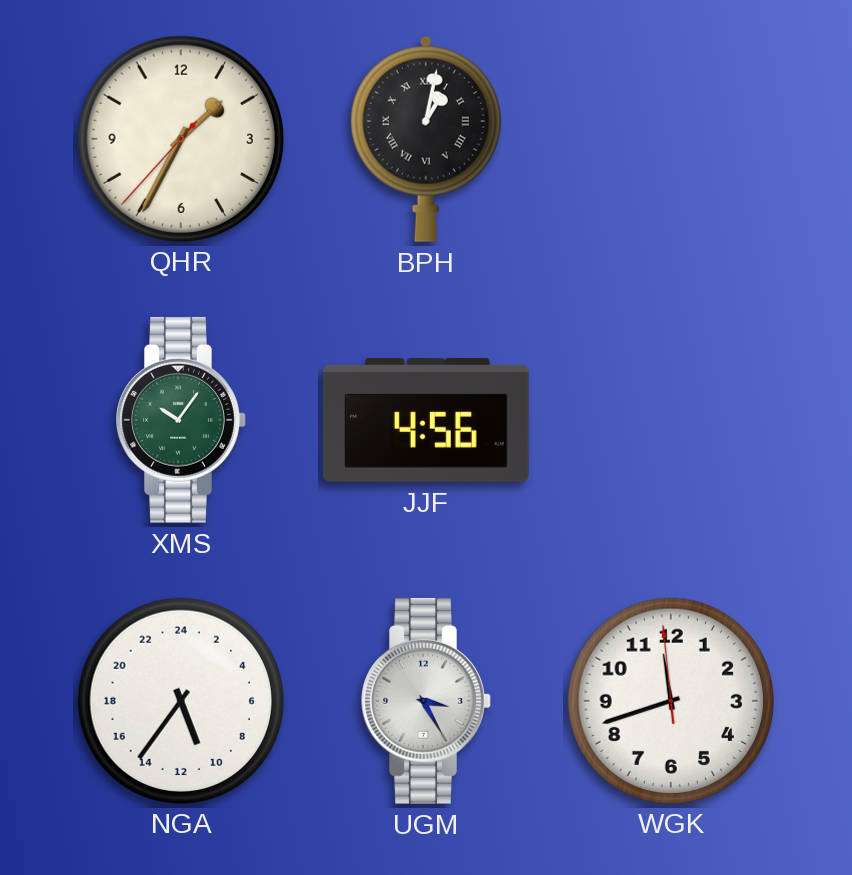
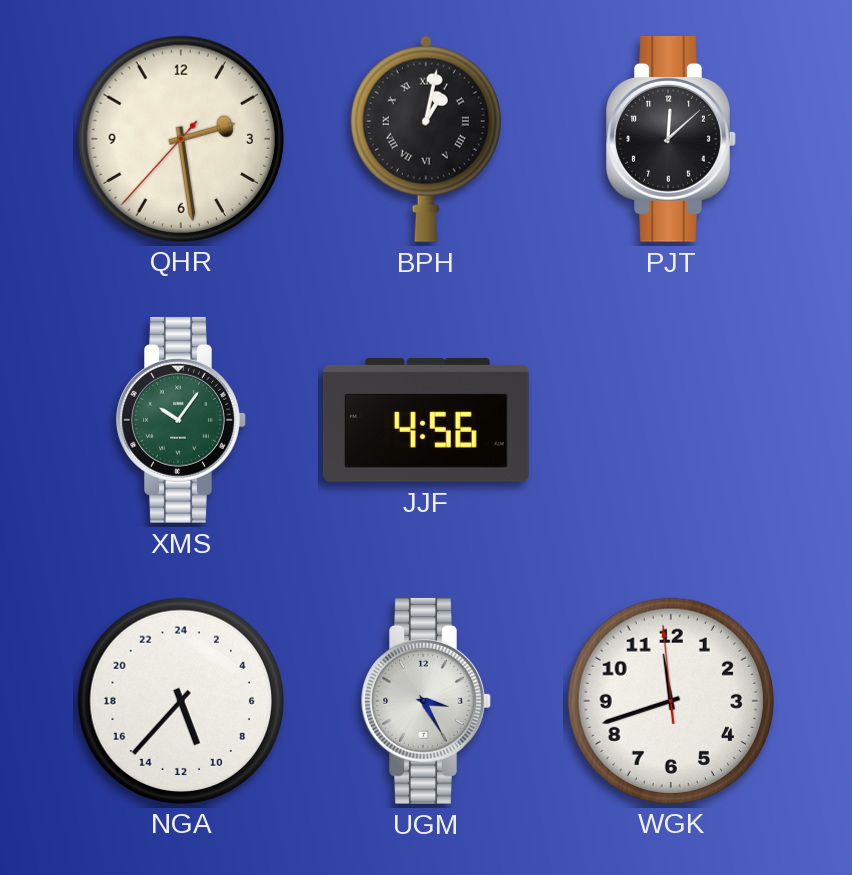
QHR: 1:34 -> 2:28 (180, 138)
PJT: none -> 12:08 (671, 139)
NGA: 10:36 -> 10:37 (180, 700)
